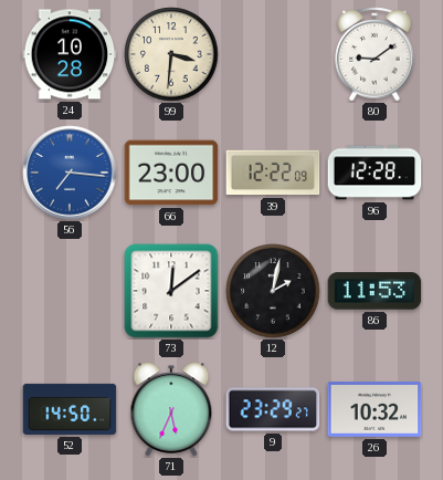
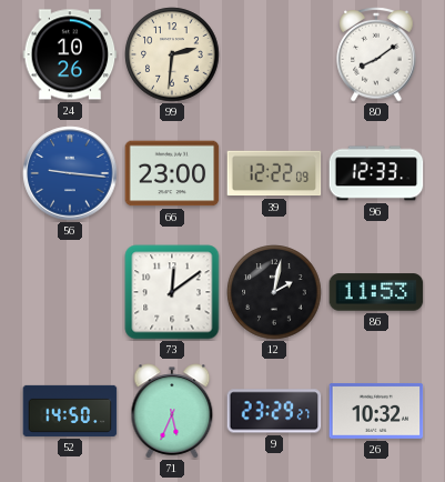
24: 10:28 -> 10:26 (70, 54)
99: 3:31 -> 2:31 (172, 54)
80: 9:09 -> 8:09 (376, 54)
56: 7:16 -> 9:16 (70, 173)
96: 12:28 -> 12:33 (376, 173)
